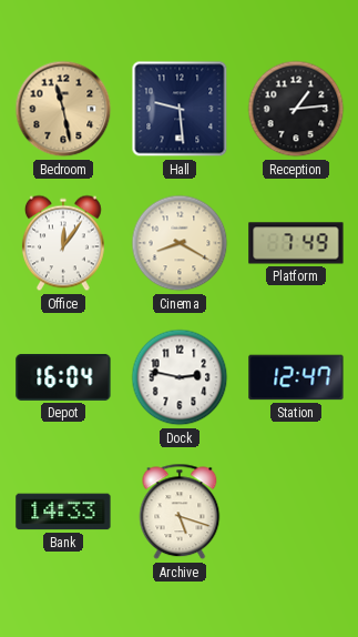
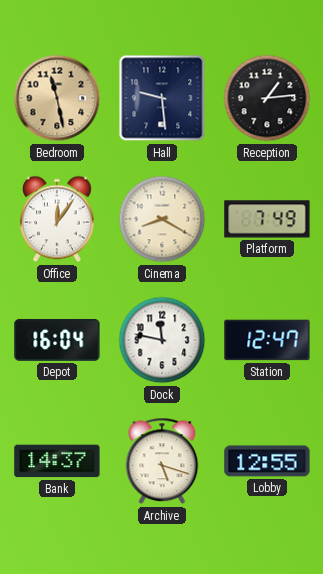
Dock: 2:47 -> 11:47 (162, 340)
Bank: 14:33 -> 14:37 (57, 461)
Lobby: none -> 12:55 (267, 461)
